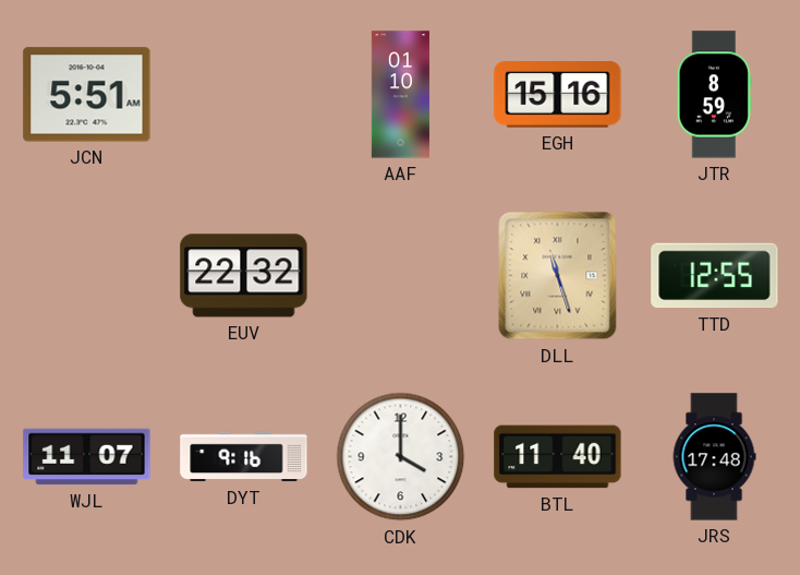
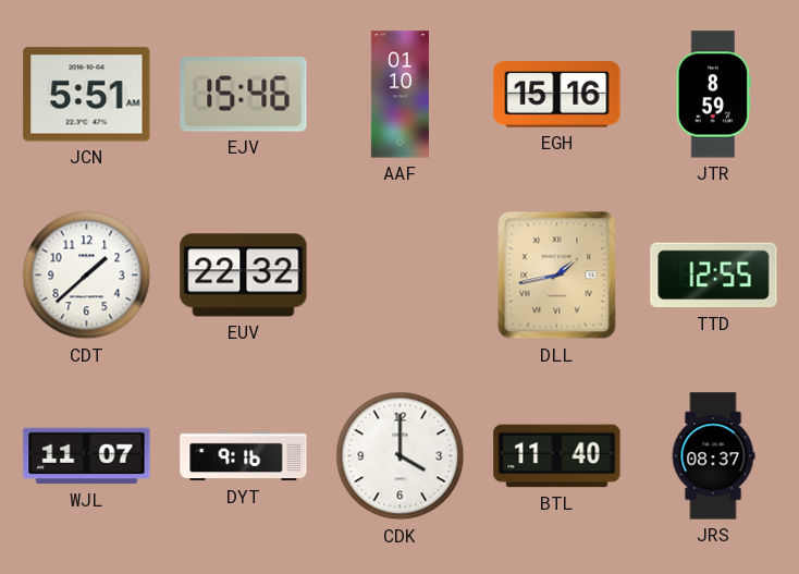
EJV: none -> 15:46 (244, 95)
CDT: none -> 1:38 (87, 276)
DLL: 11:27 -> 1:43 (557, 276)
JRS: 17:48 -> 08:37 (713, 456)
